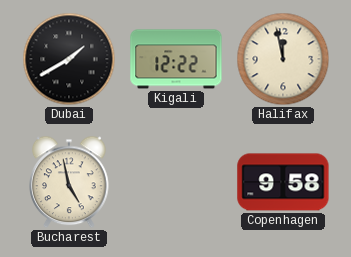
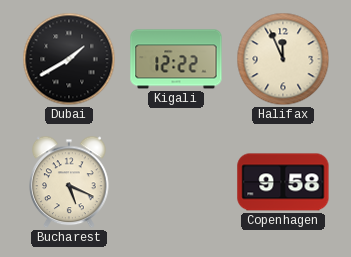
Halifax: 11:58 -> 11:56 (283, 59)
Bucharest: 4:58 -> 5:19 (70, 182)
